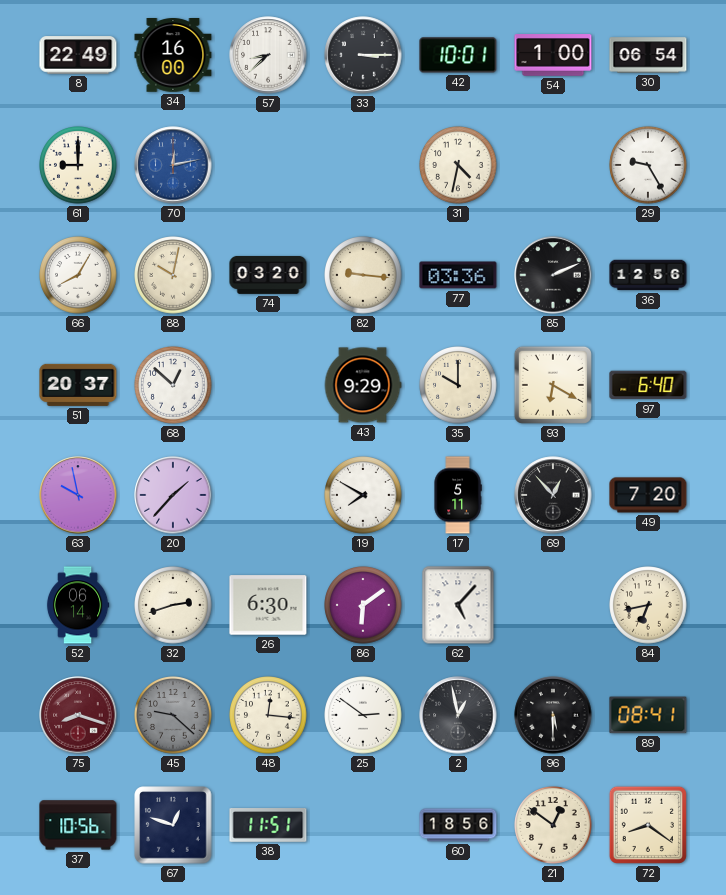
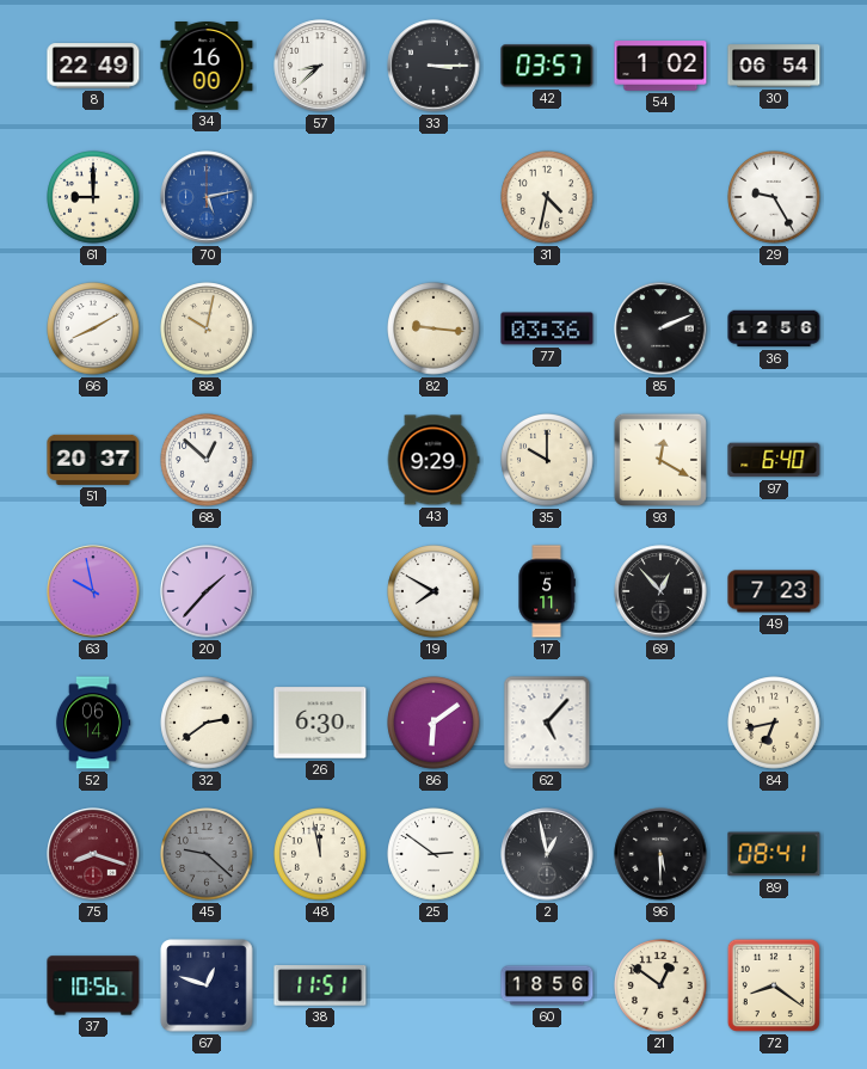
42: 10:01 -> 03:57 (547, 66)
54: 1:00 -> 1:02 (660, 66)
70: 12:13 -> 5:13 (207, 197)
66: 8:05 -> 8:10 (93, 328)
74: 03:20 -> none (268, 275)
93: 6:20 -> 12:20 (660, 460)
49: 7:20 -> 7:23 (774, 591)
32: 2:42 -> 2:39 (207, 723)
48: 12:16 -> 11:58 (320, 854)
